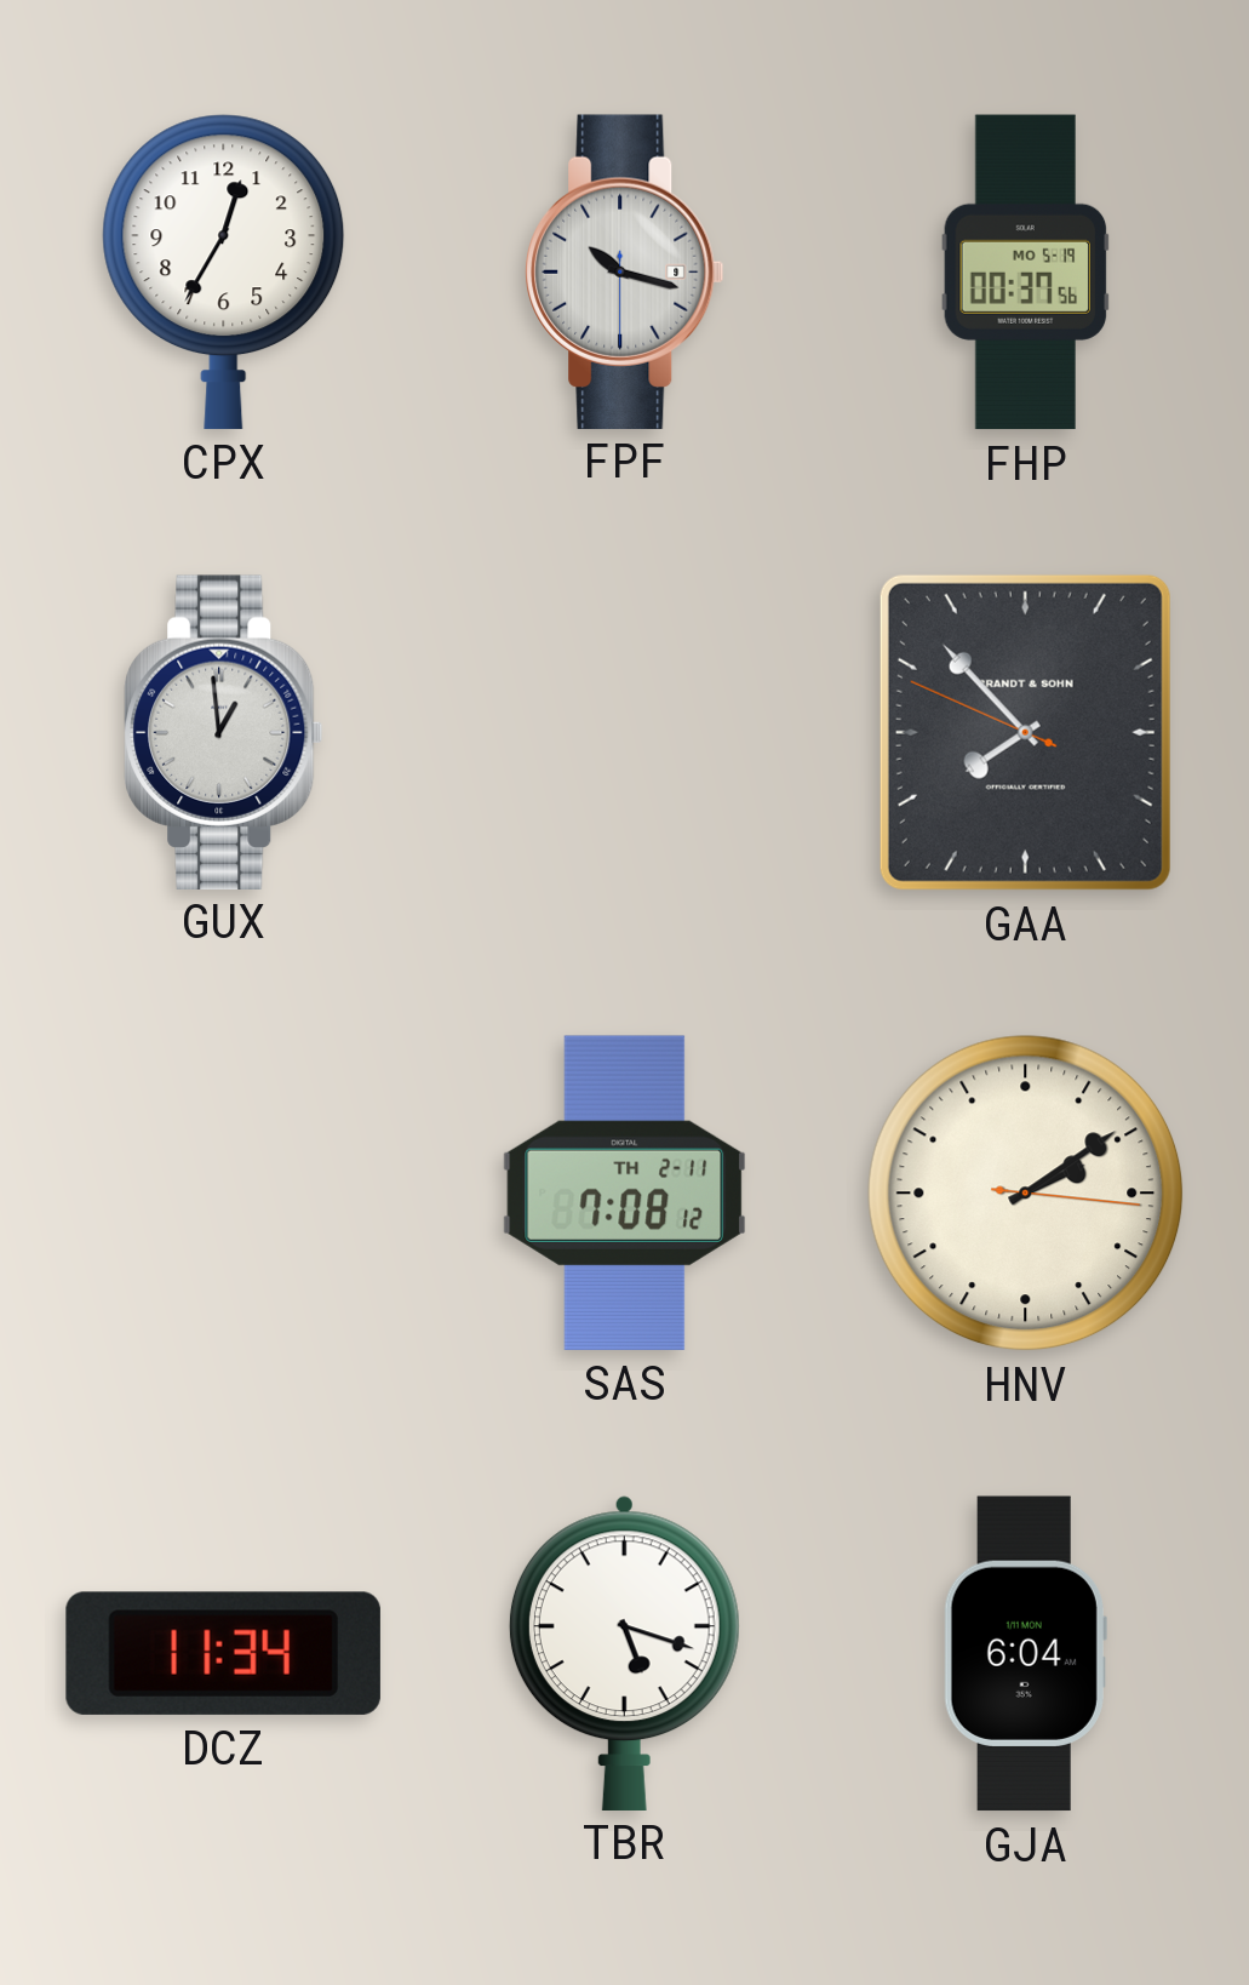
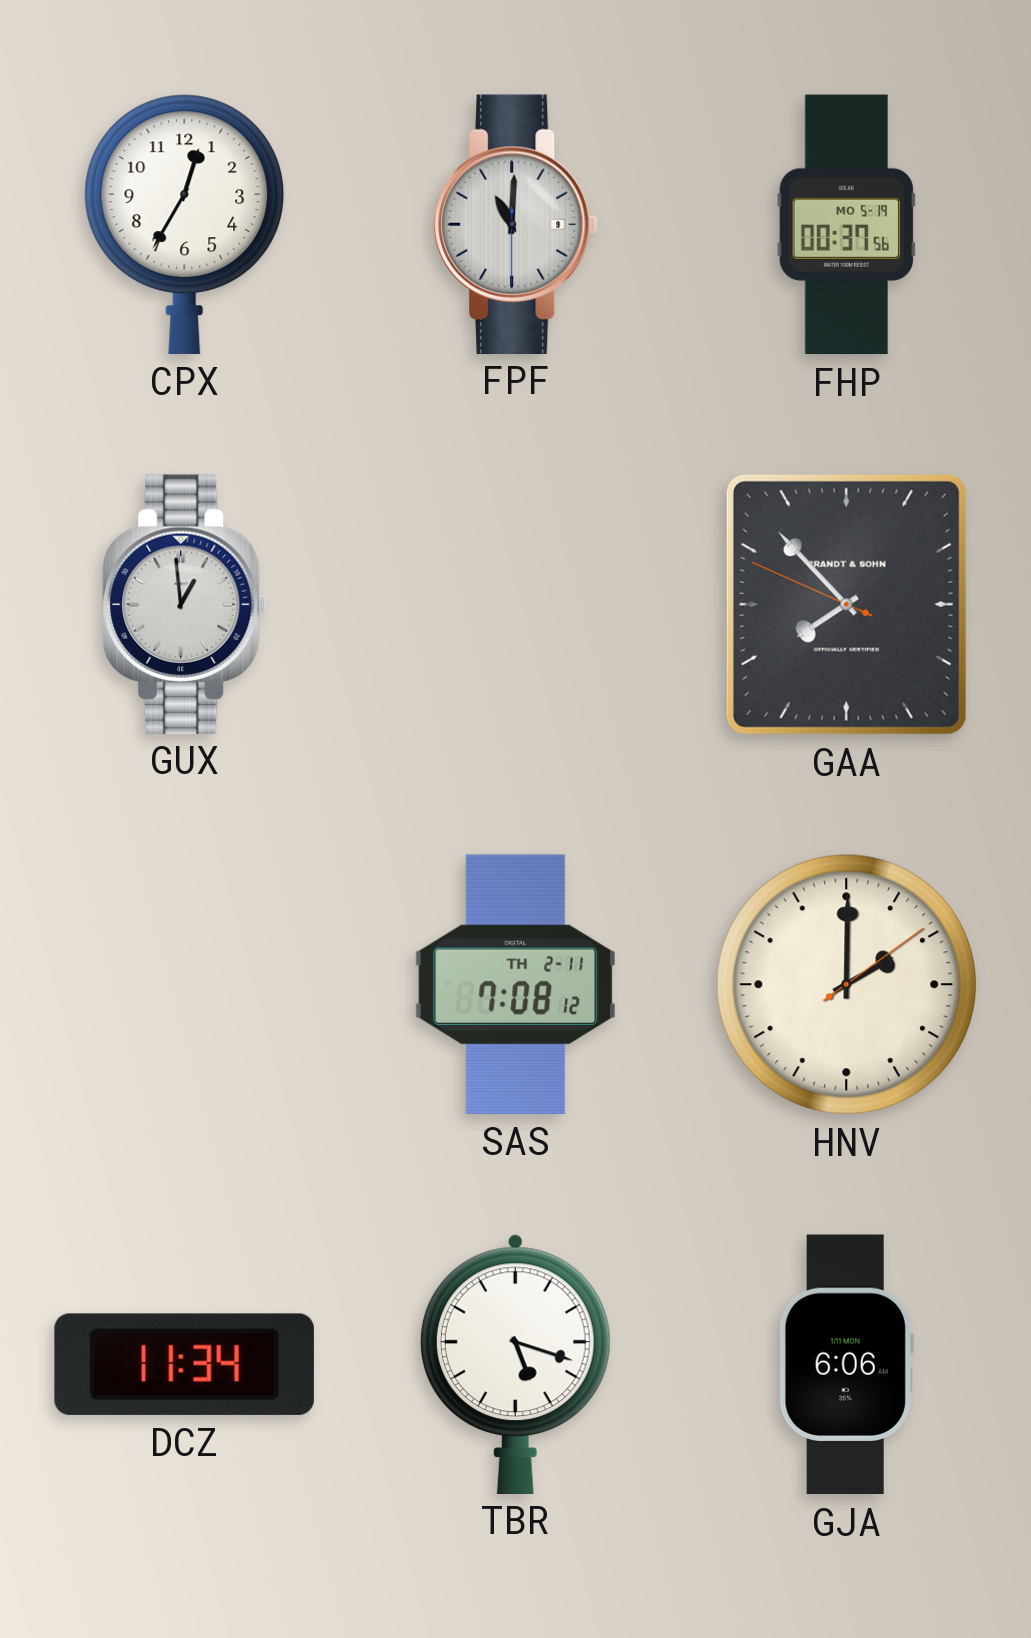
FPF: 10:17 -> 11:00 (516, 224)
HNV: 2:09 -> 2:00 (847, 985)
GJA: 6:04 -> 6:06 (846, 1365)
